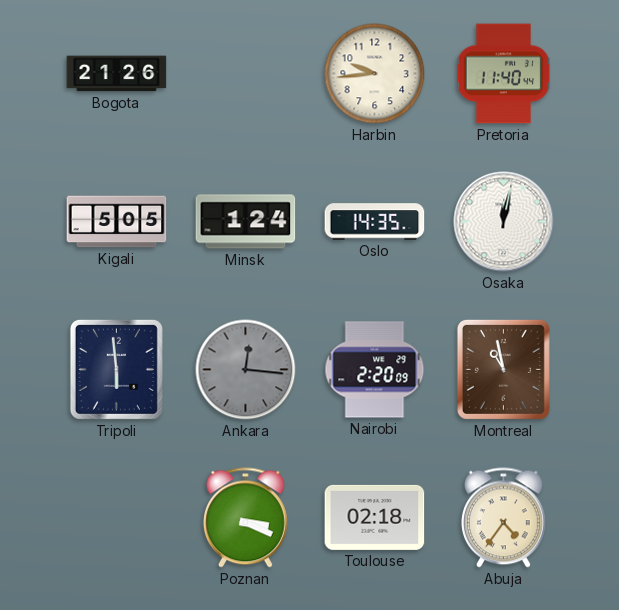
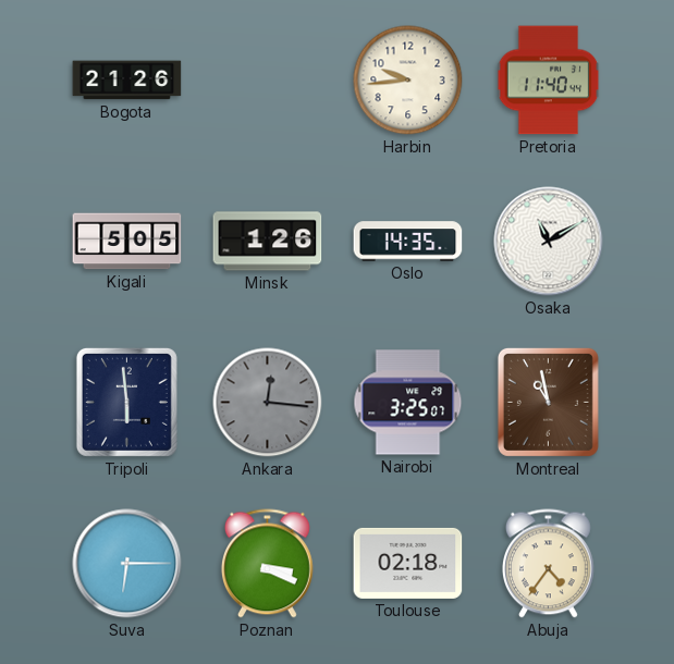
Minsk: 1:24 -> 1:26 (268, 242)
Osaka: 12:02 -> 11:10 (549, 242)
Nairobi: 2:20 -> 3:25 (408, 403)
Suva: none -> 6:15 (127, 564)
